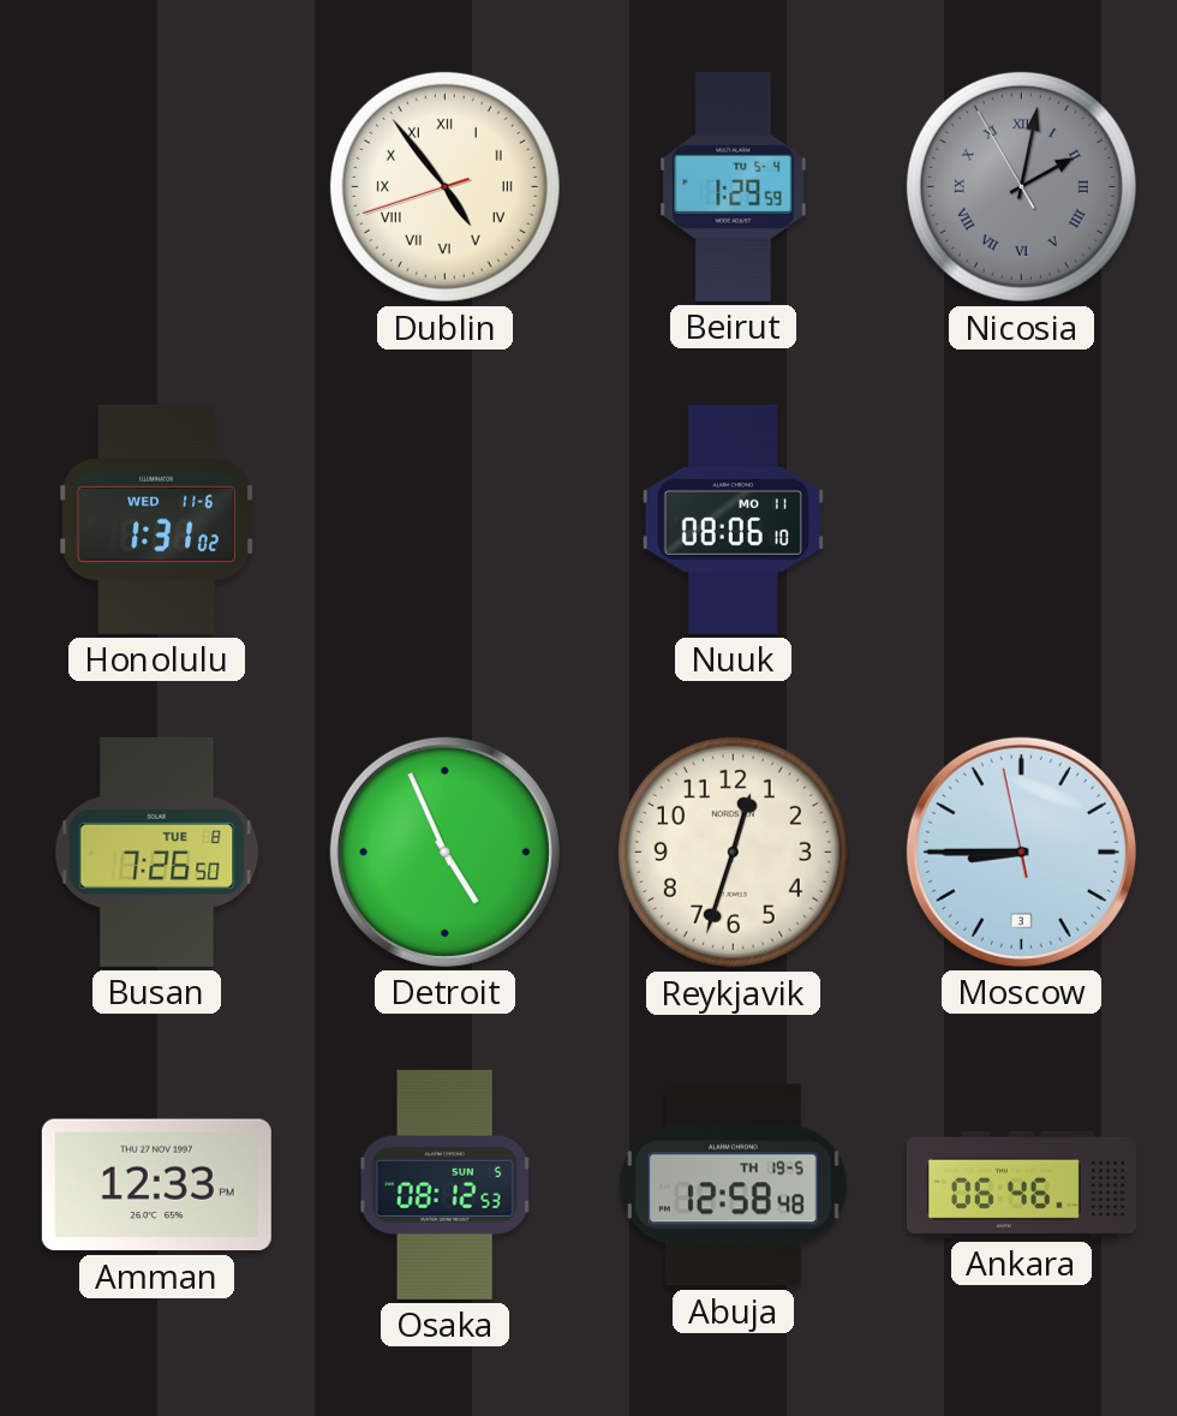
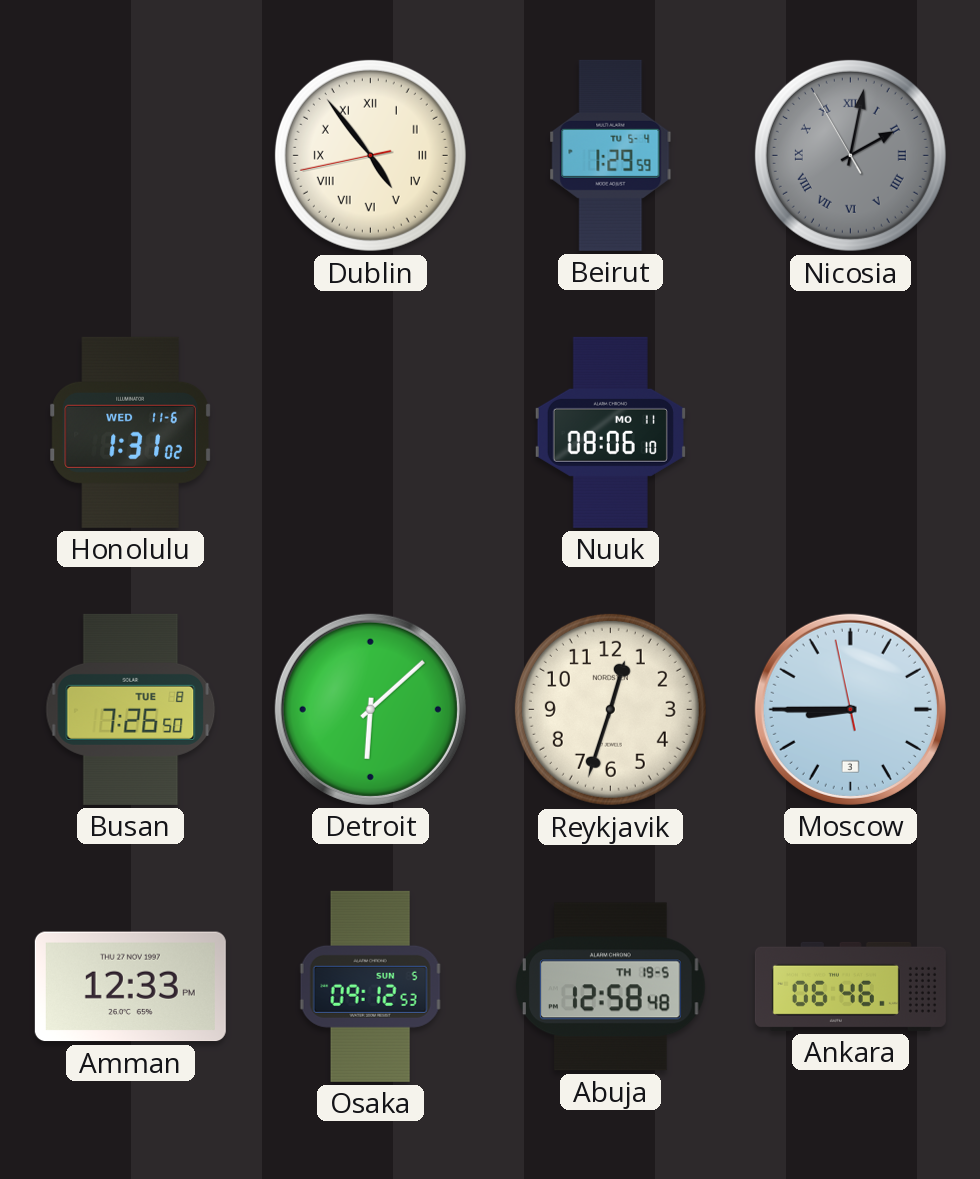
Dublin: 4:53:42 -> 4:53:43 (370, 155)
Detroit: 4:56 -> 6:08 (370, 709)
Osaka: 08:12 -> 09:12 (370, 986)
